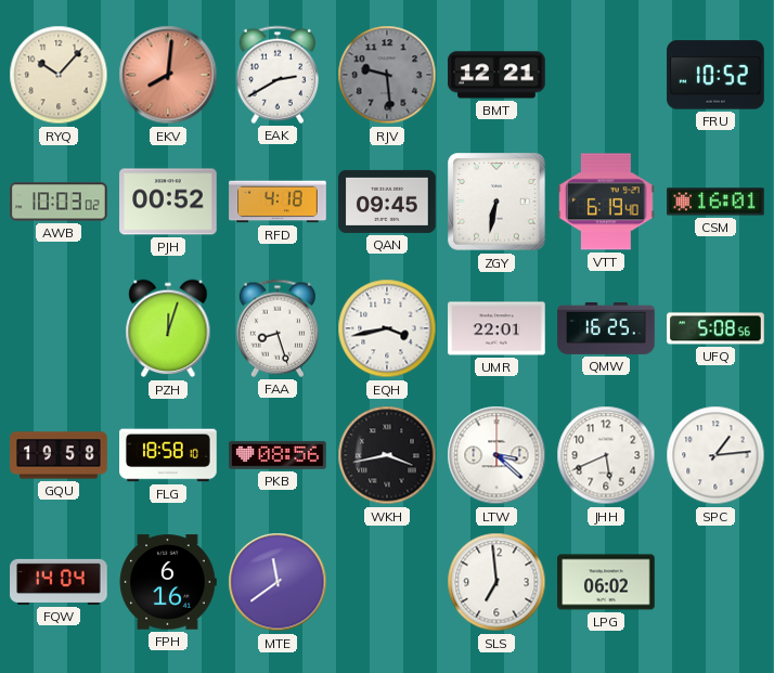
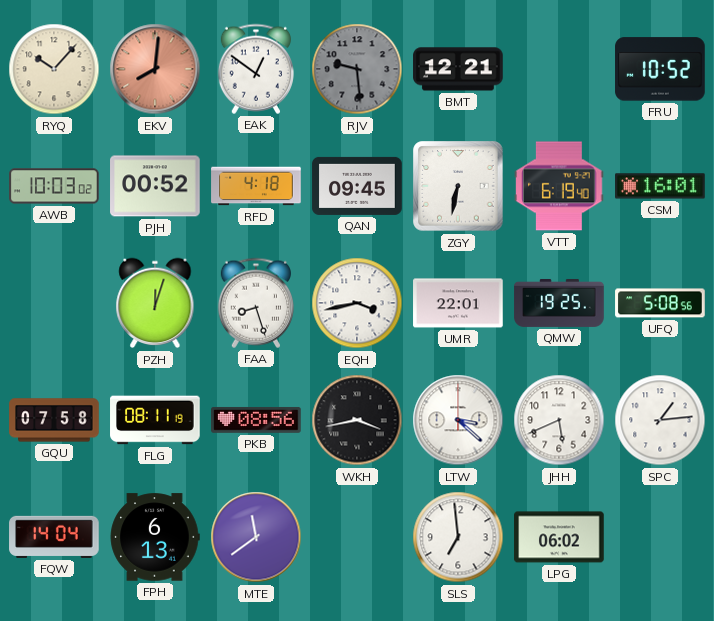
EAK: 2:40 -> 12:51 (256, 69)
QMW: 16:25 -> 19:25 (559, 303)
GQU: 19:58 -> 07:58 (54, 420)
FLG: 18:58 -> 08:11 (155, 420)
FPH: 6:16 -> 6:13 (155, 537)
